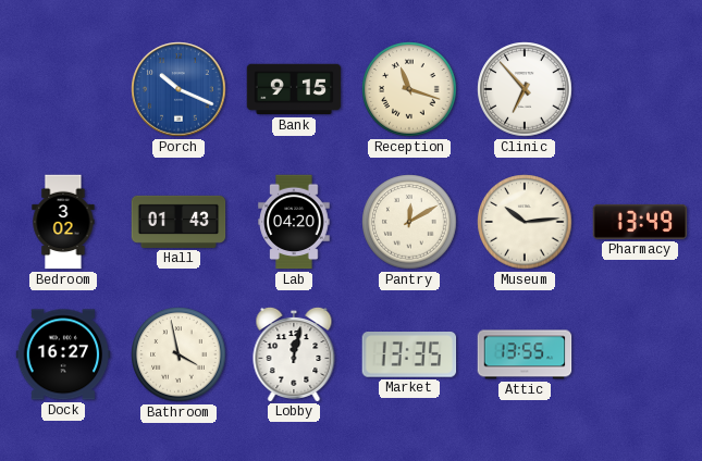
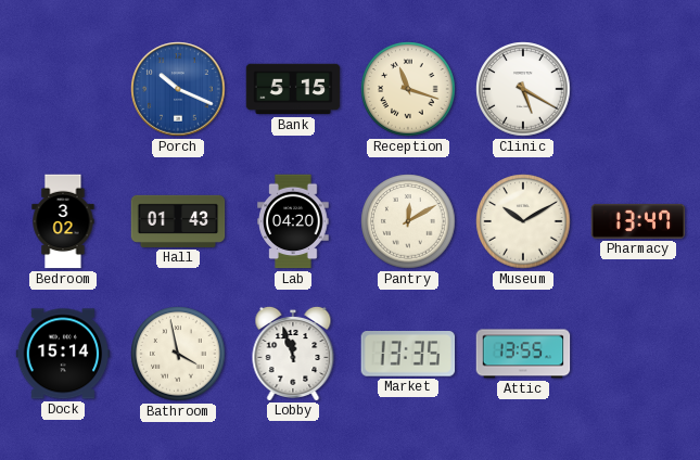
Bank: 9:15 -> 5:15 (293, 89)
Clinic: 6:53 -> 5:20 (523, 89)
Museum: 10:14 -> 10:10 (523, 221)
Pharmacy: 13:49 -> 13:47 (638, 221)
Dock: 16:27 -> 15:14 (63, 354)
Lobby: 12:02 -> 11:57 (293, 353)
